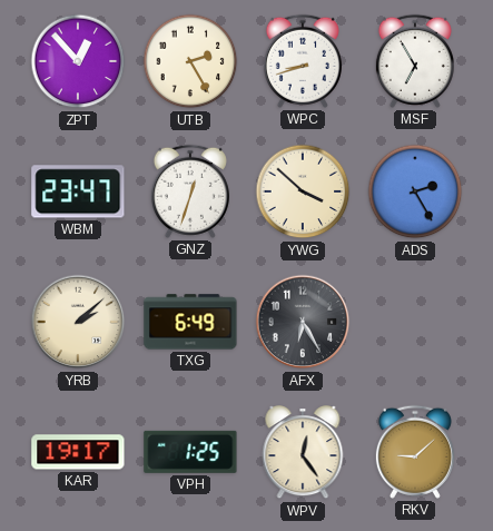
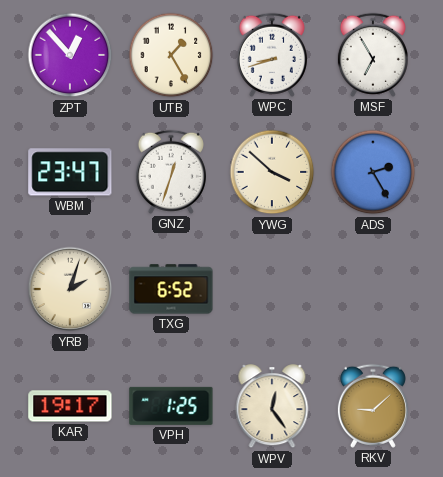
UTB: 2:25 -> 1:25 (171, 55)
YRB: 2:08 -> 2:03 (70, 289)
TXG: 6:49 -> 6:52 (171, 289)
AFX: 6:25 -> none (303, 322)
